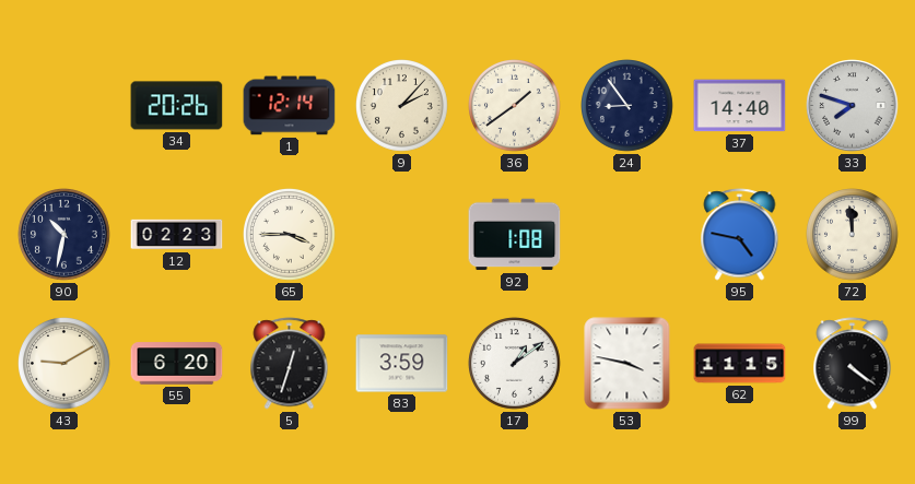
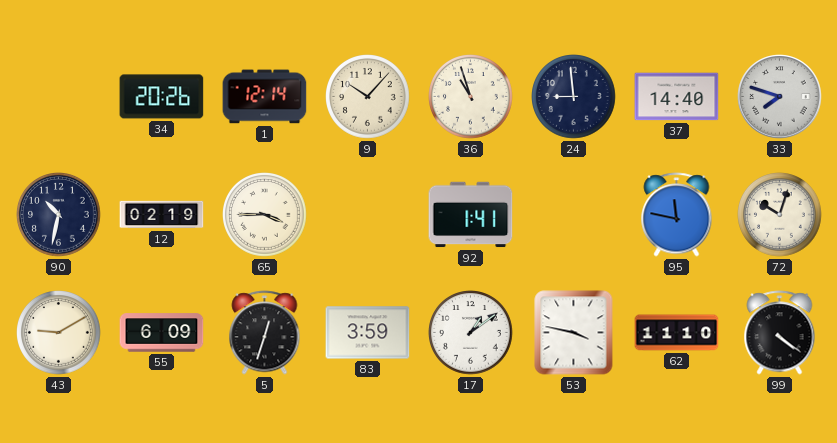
9: 2:07 -> 10:07 (368, 97)
36: 1:39 -> 10:57 (471, 97)
24: 8:54 -> 8:59 (574, 97)
12: 02:23 -> 02:19 (162, 215)
92: 1:08 -> 1:41 (471, 215)
95: 4:47 -> 11:47 (677, 215)
72: 11:59 -> 10:03 (780, 215)
55: 6:20 -> 6:09 (162, 333)
62: 11:15 -> 11:10 (677, 333)
